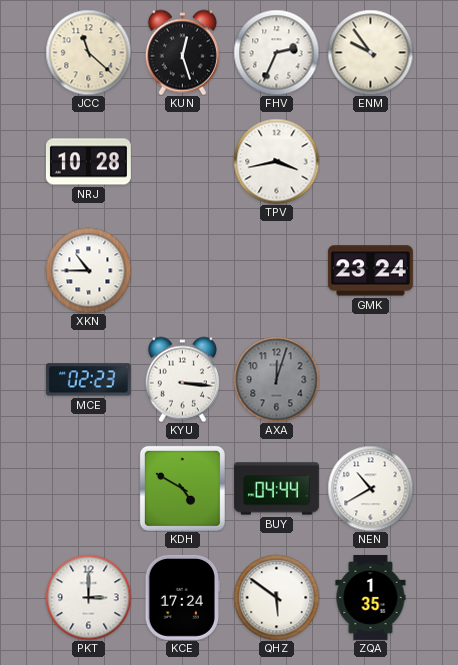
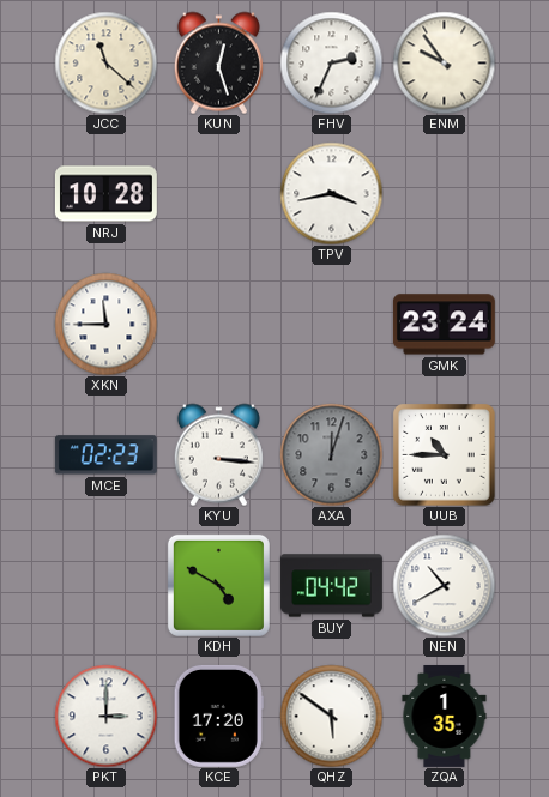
XKN: 10:45 -> 11:45 (105, 324)
UUB: none -> 10:45 (444, 454)
BUY: 04:44 -> 04:42 (331, 586)
KCE: 17:24 -> 17:20 (218, 716)
